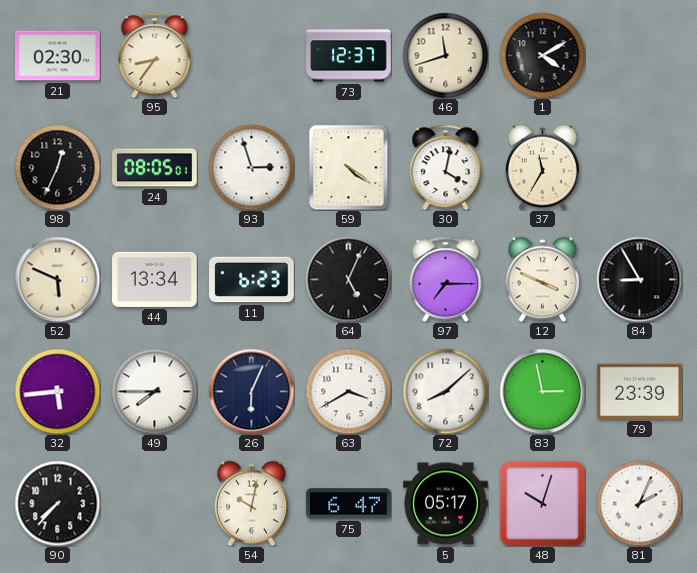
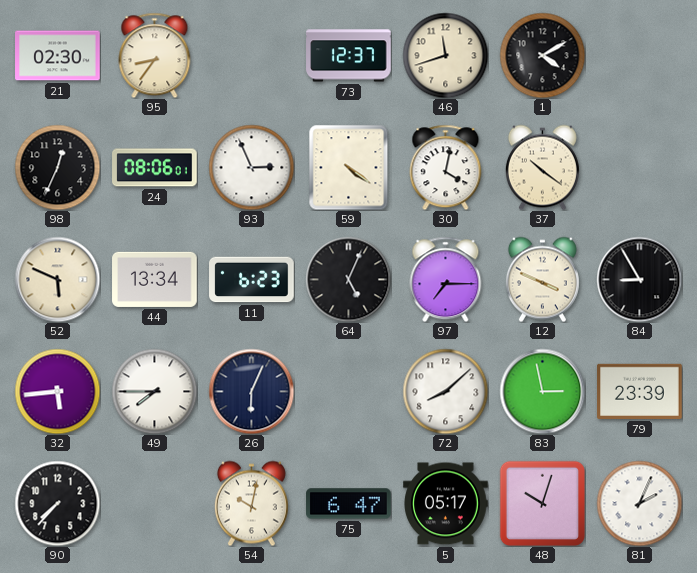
24: 08:05 -> 08:06 (155, 168)
93: 2:57 -> 2:56 (251, 167)
37: 11:35 -> 10:21 (542, 167)
63: 3:40 -> none (348, 391)
